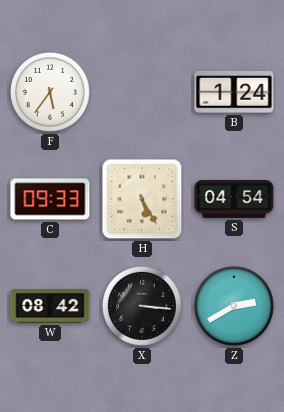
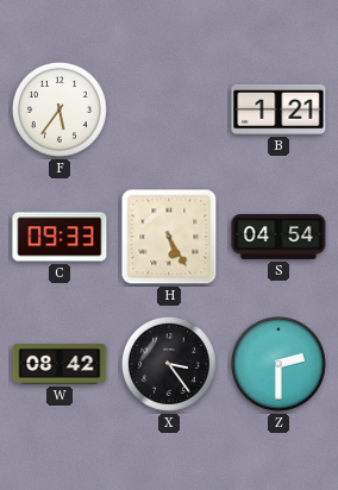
B: 1:24 -> 1:21 (278, 109)
X: 3:16 -> 3:24 (169, 364)
Z: 2:40 -> 2:30 (278, 364)
